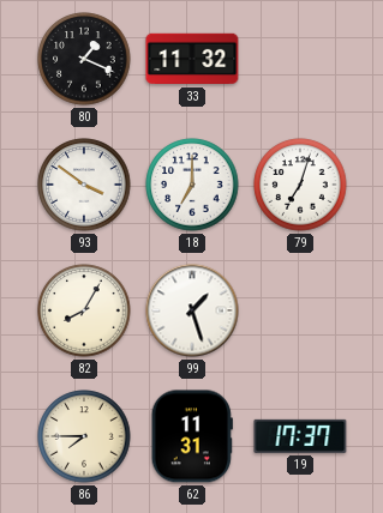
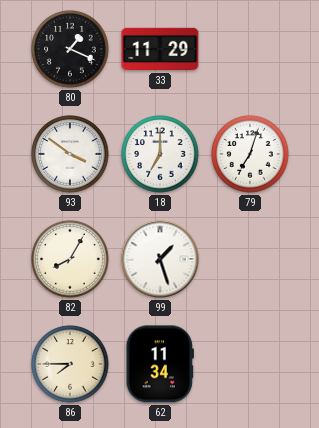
33: 11:32 -> 11:29 (160, 49)
62: 11:31 -> 11:34 (160, 364)
19: 17:37 -> none (300, 436)
